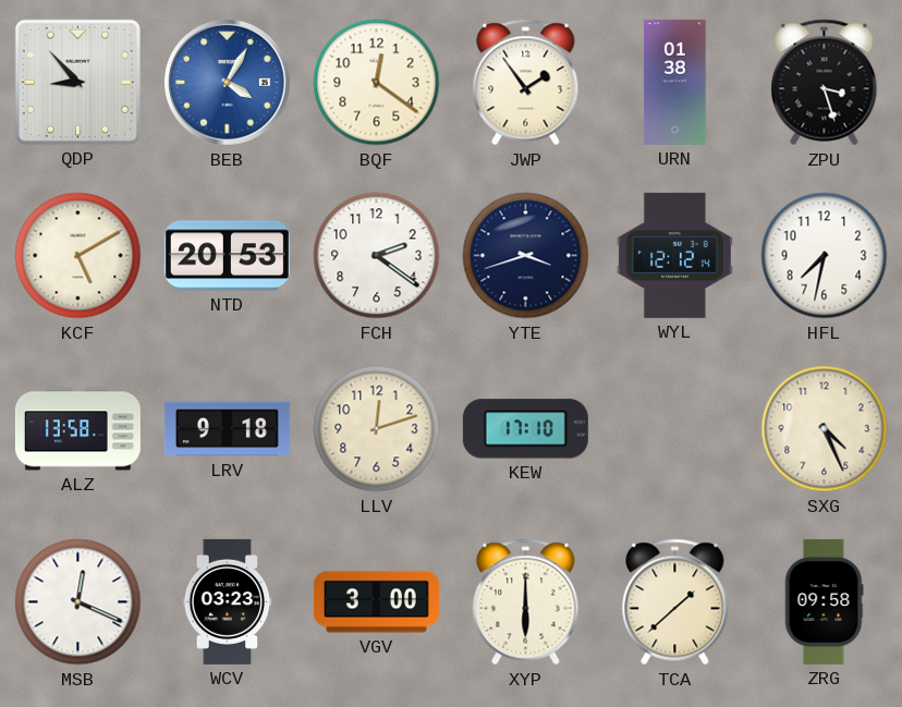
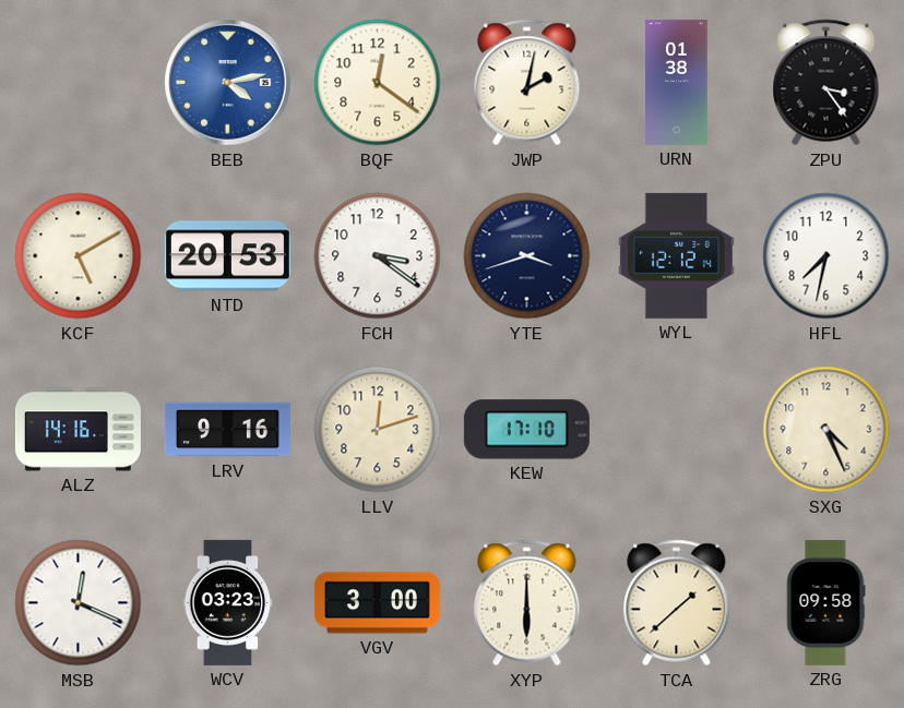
QDP: 8:53 -> none (77, 82)
BEB: 4:05 -> 4:13 (228, 83)
JWP: 1:54 -> 2:02 (527, 83)
ZPU: 3:27 -> 3:24 (826, 83)
FCH: 2:21 -> 3:21 (378, 256)
ALZ: 13:58 -> 14:16 (78, 430)
LRV: 9:18 -> 9:16 (227, 430)
